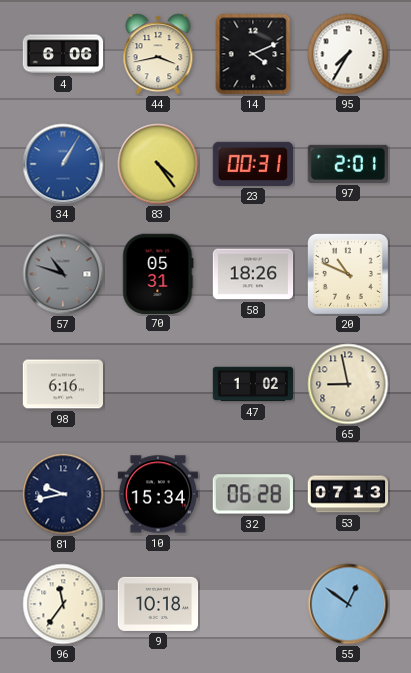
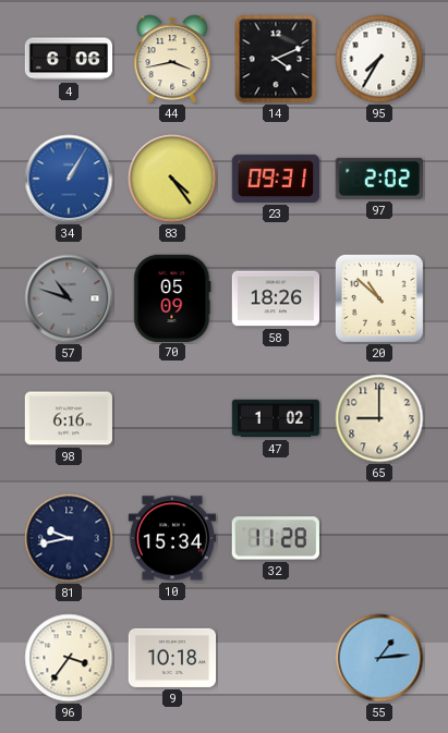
23: 00:31 -> 09:31 (275, 179)
97: 2:01 -> 2:02 (379, 179)
70: 05:31 -> 05:09 (172, 297)
20: 10:49 -> 10:52 (379, 298)
65: 8:58 -> 9:00 (379, 418)
32: 06:28 -> 11:28 (276, 538)
53: 07:13 -> none (348, 494)
96: 11:36 -> 3:36 (69, 658)
55: 12:51 -> 1:14 (379, 658)
